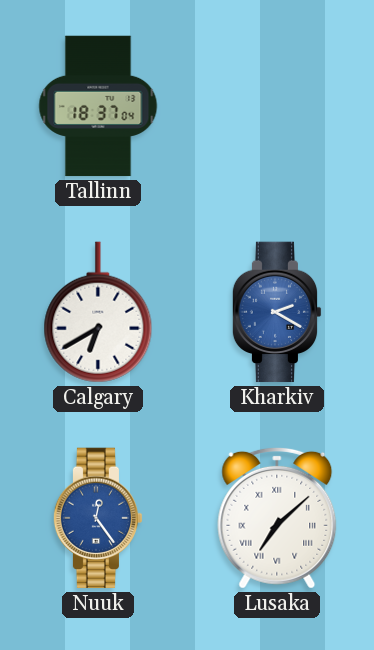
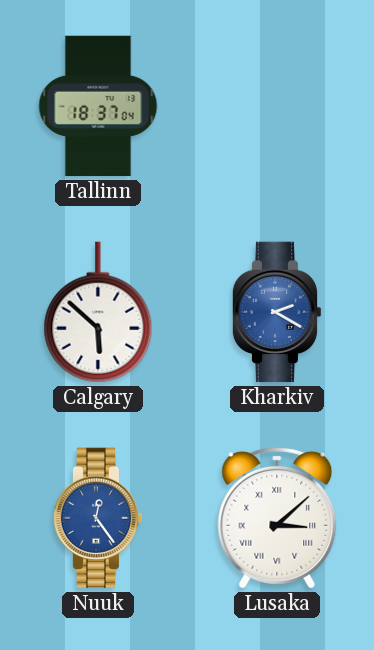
Calgary: 6:40 -> 5:52 (98, 312)
Lusaka: 7:08 -> 3:08 (277, 518)
